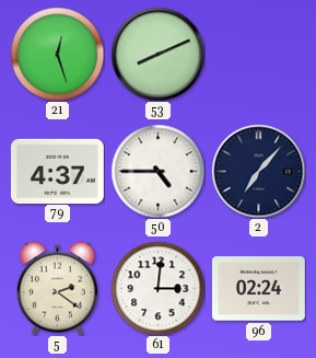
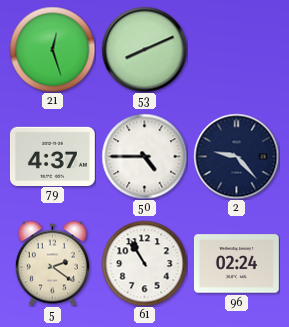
2: 7:07 -> 9:23 (236, 156)
61: 3:01 -> 10:55 (144, 263)
